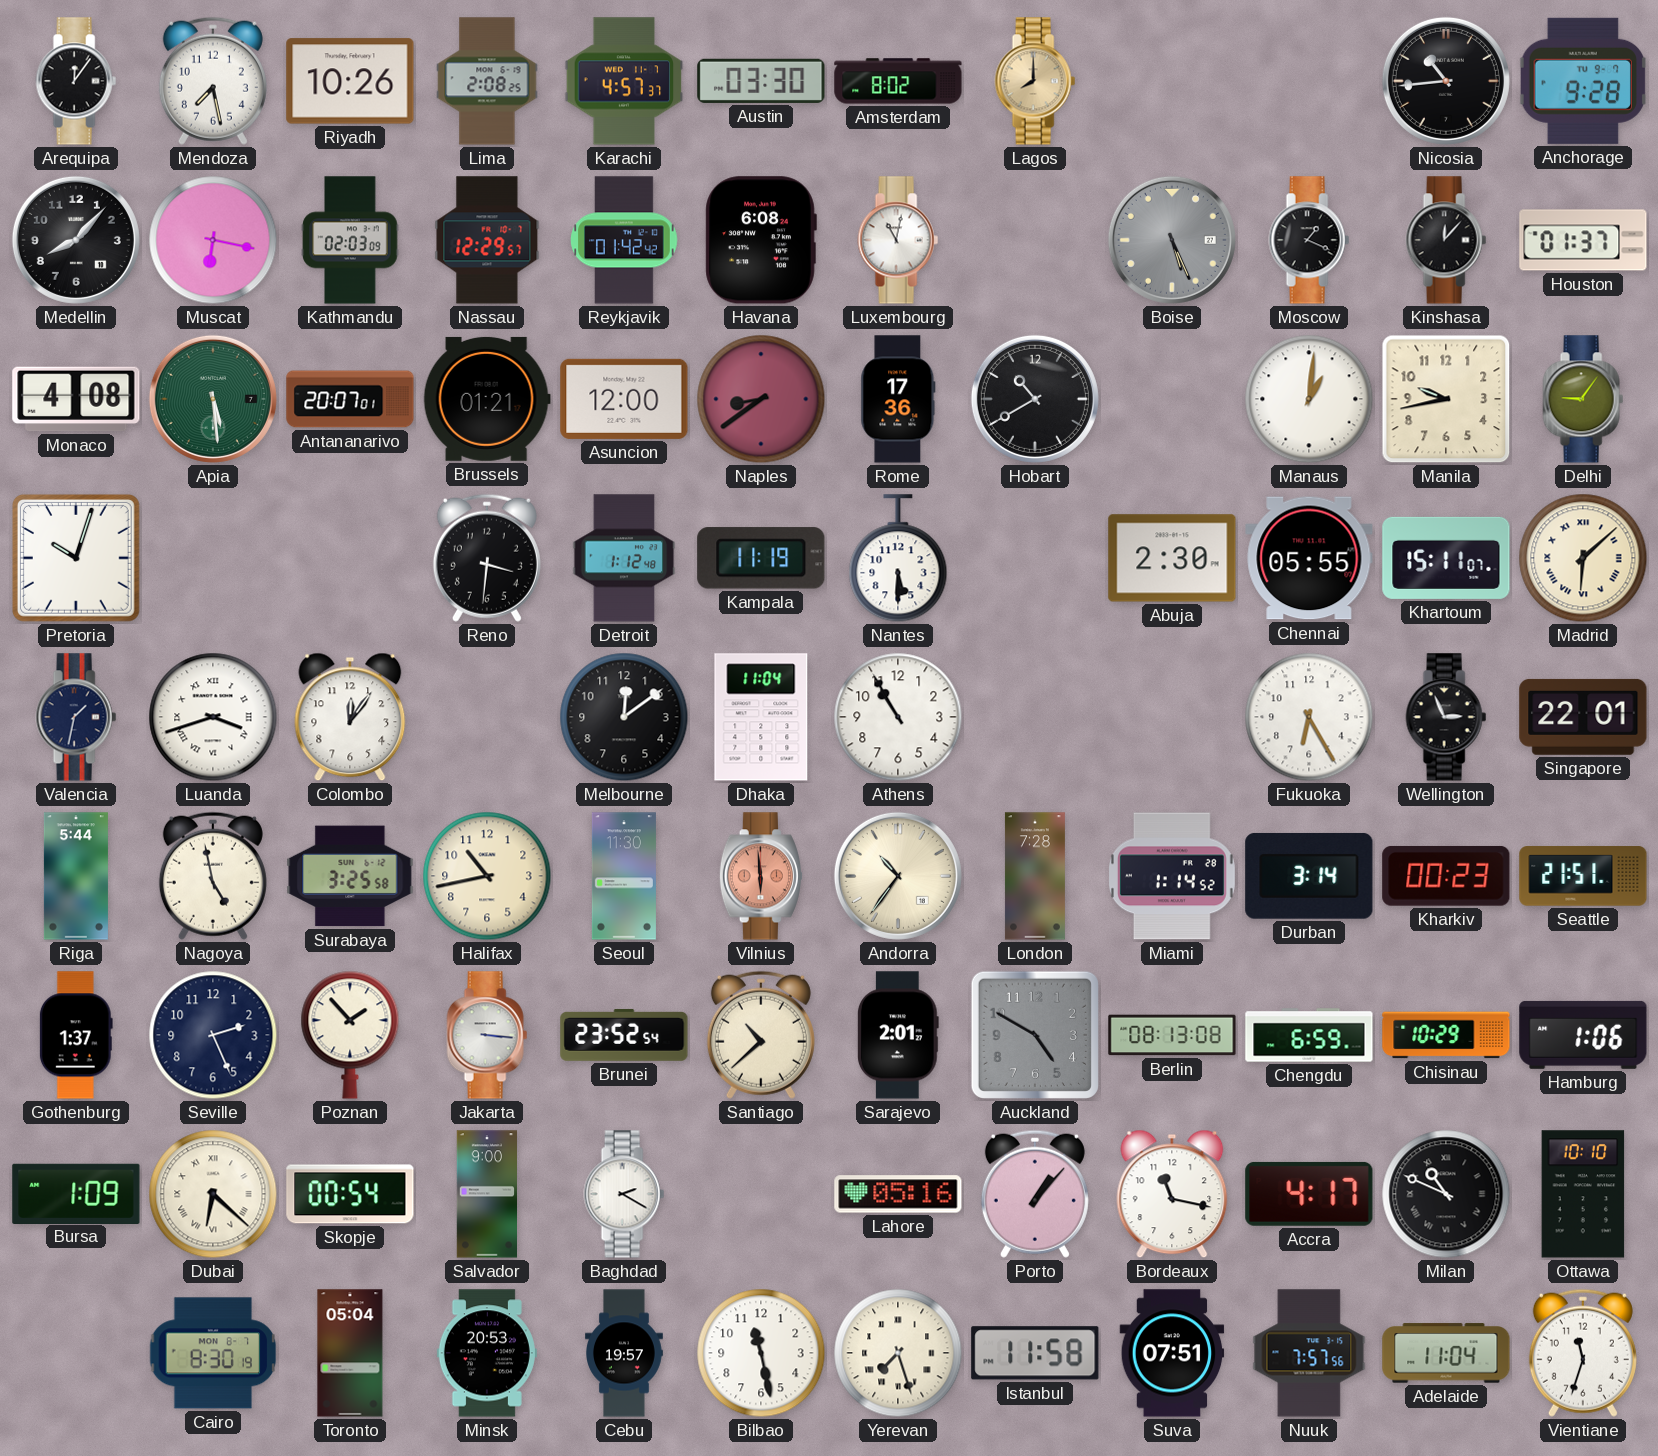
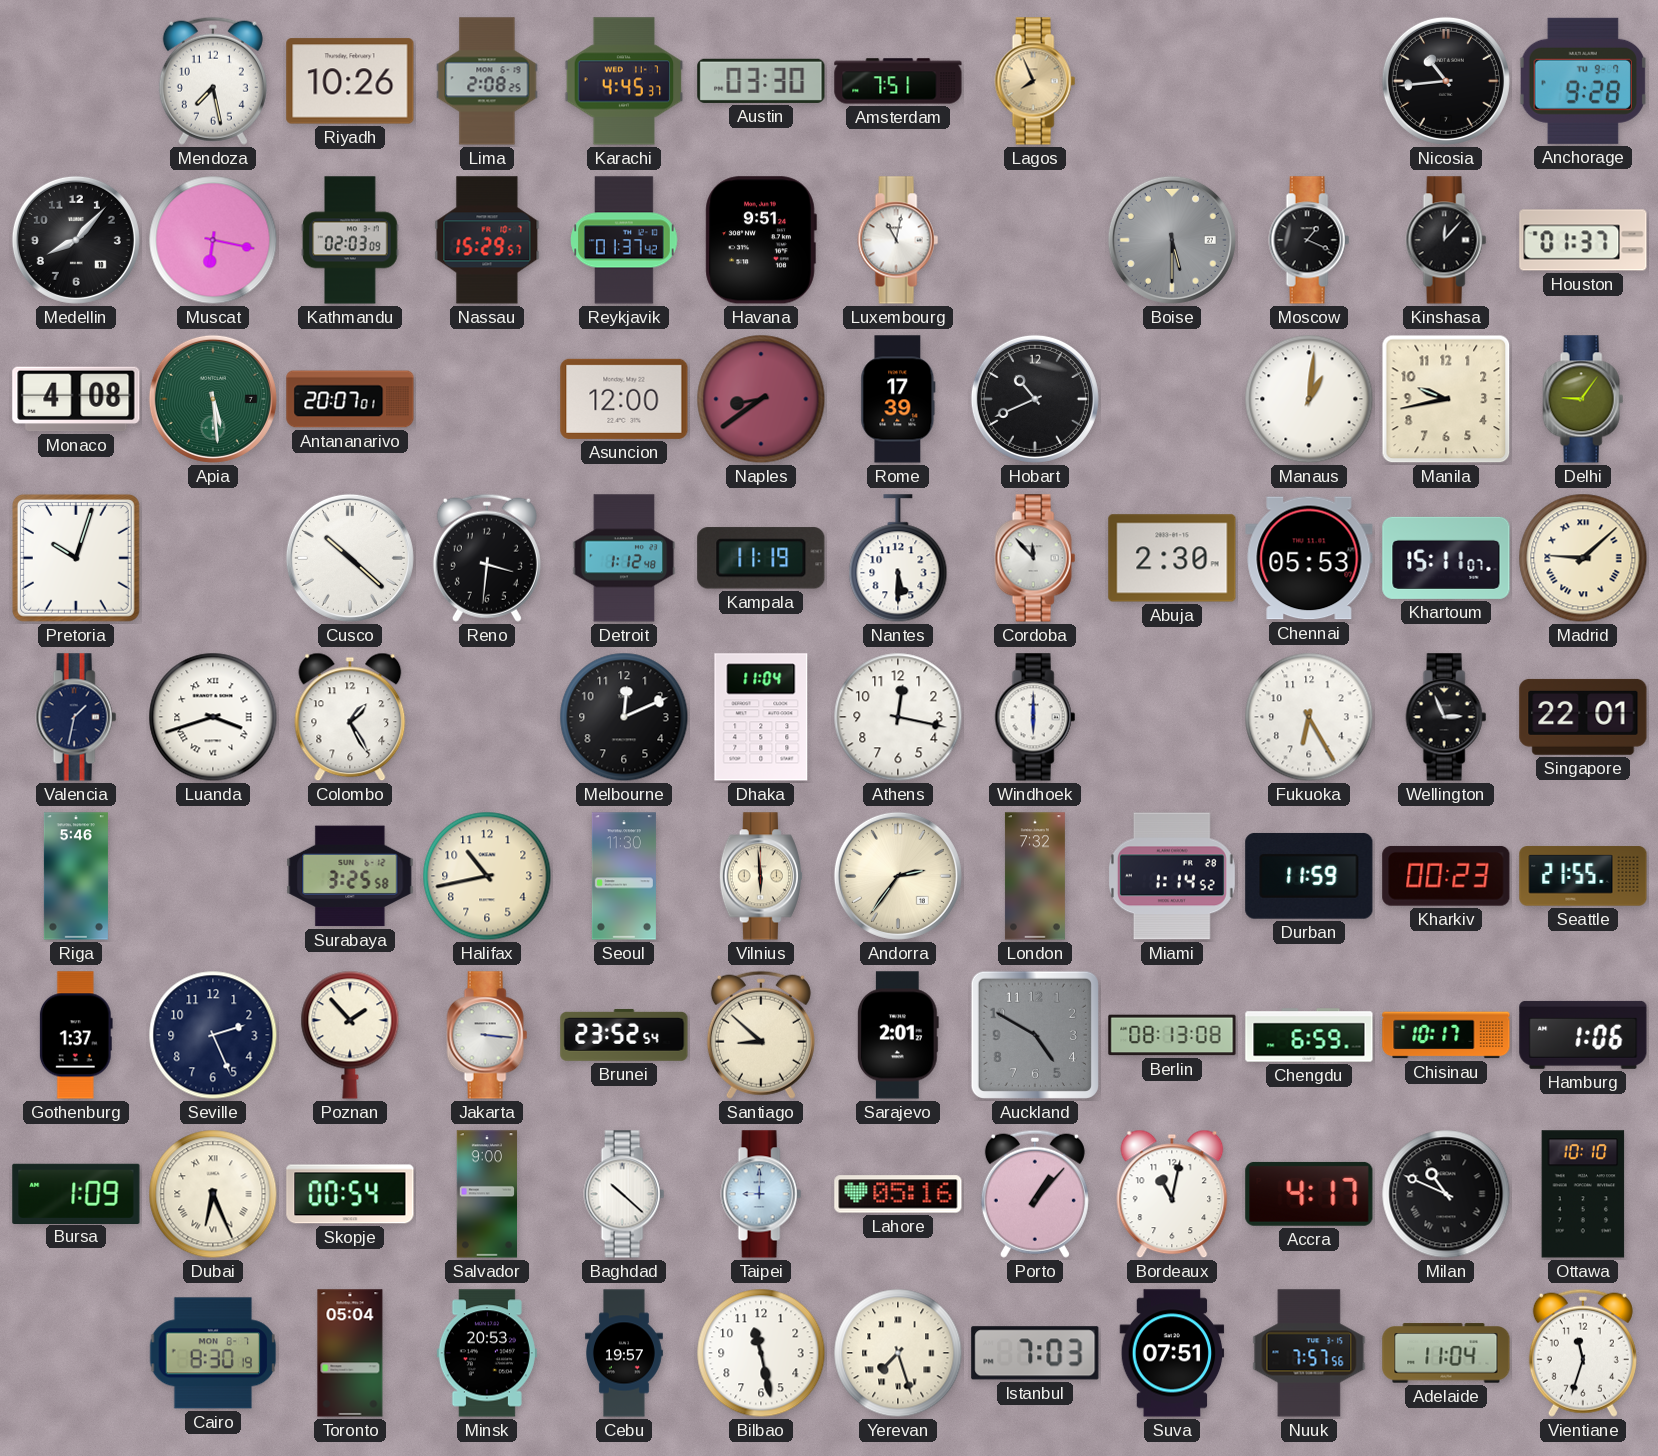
Arequipa: 12:06 -> none (76, 81)
Karachi: 4:57 -> 4:45 (624, 81)
Amsterdam: 8:02 -> 7:51 (898, 81)
Lagos: 8:00 -> 7:56 (1035, 81)
Nassau: 12:29 -> 15:29 (487, 240)
Reykjavik: 01:42 -> 01:37 (624, 240)
Havana: 6:08 -> 9:51 (761, 240)
Boise: 5:26 -> 5:30 (1172, 240)
Brussels: 01:21 -> none (487, 399)
Rome: 17:36 -> 17:39 (898, 399)
Hobart: 10:40 -> 10:41 (1035, 399)
Cusco: none -> 10:22 (350, 558)
Cordoba: none -> 11:53 (1035, 558)
Chennai: 05:55 -> 05:53 (1309, 558)
Madrid: 6:08 -> 9:08 (1583, 558)
Colombo: 12:06 -> 1:25 (350, 717)
Melbourne: 12:09 -> 12:11 (624, 717)
Athens: 10:55 -> 12:17 (898, 717)
Windhoek: none -> 6:00 (1035, 717)
Riga: 5:44 -> 5:46 (76, 876)
Nagoya: 4:58 -> none (213, 876)
Vilnius dial: salmon -> cream (761, 876)
Andorra: 10:36 -> 2:36 (898, 876)
London: 7:28 -> 7:32 (1035, 876)
Durban: 3:14 -> 11:59 (1309, 876)
Seattle: 21:51 -> 21:55 (1583, 876)
Santiago: 10:38 -> 8:52 (761, 1035)
Chisinau: 10:29 -> 10:17 (1446, 1035)
Dubai: 6:22 -> 6:26 (213, 1194)
Baghdad: 2:20 -> 10:22 (624, 1194)
Taipei: none -> 9:00 (761, 1194)
Bordeaux: 11:17 -> 11:02 (1172, 1194)
Istanbul: 11:58 -> 7:03 (1035, 1353)
